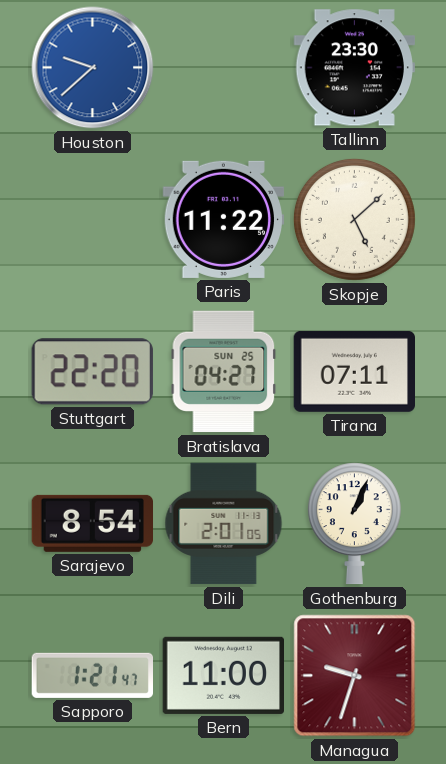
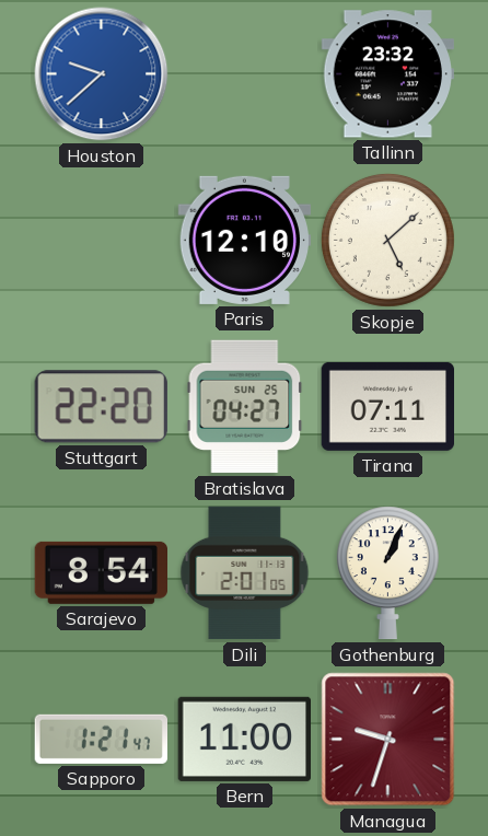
Tallinn: 23:30 -> 23:32 (387, 74)
Paris: 11:22 -> 12:10 (245, 240)
